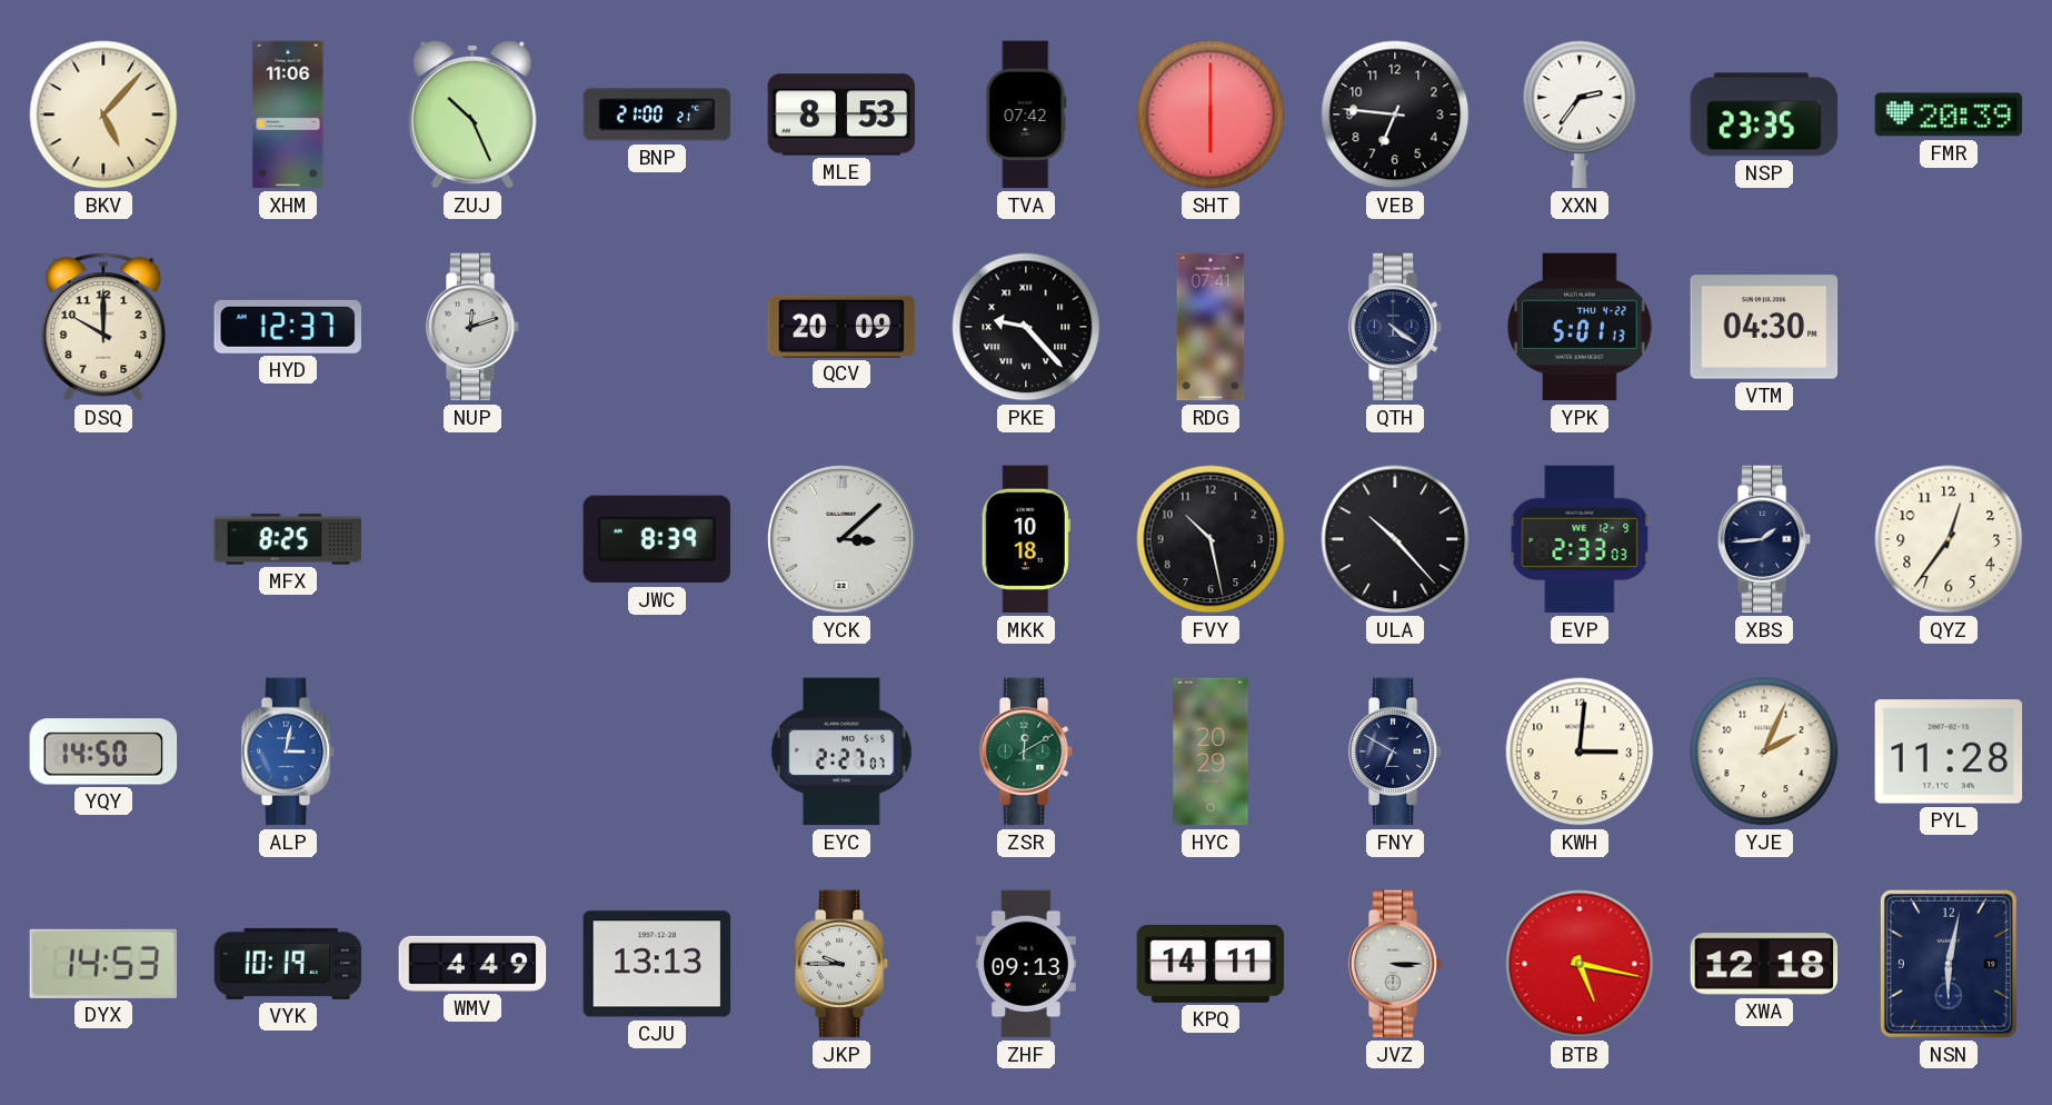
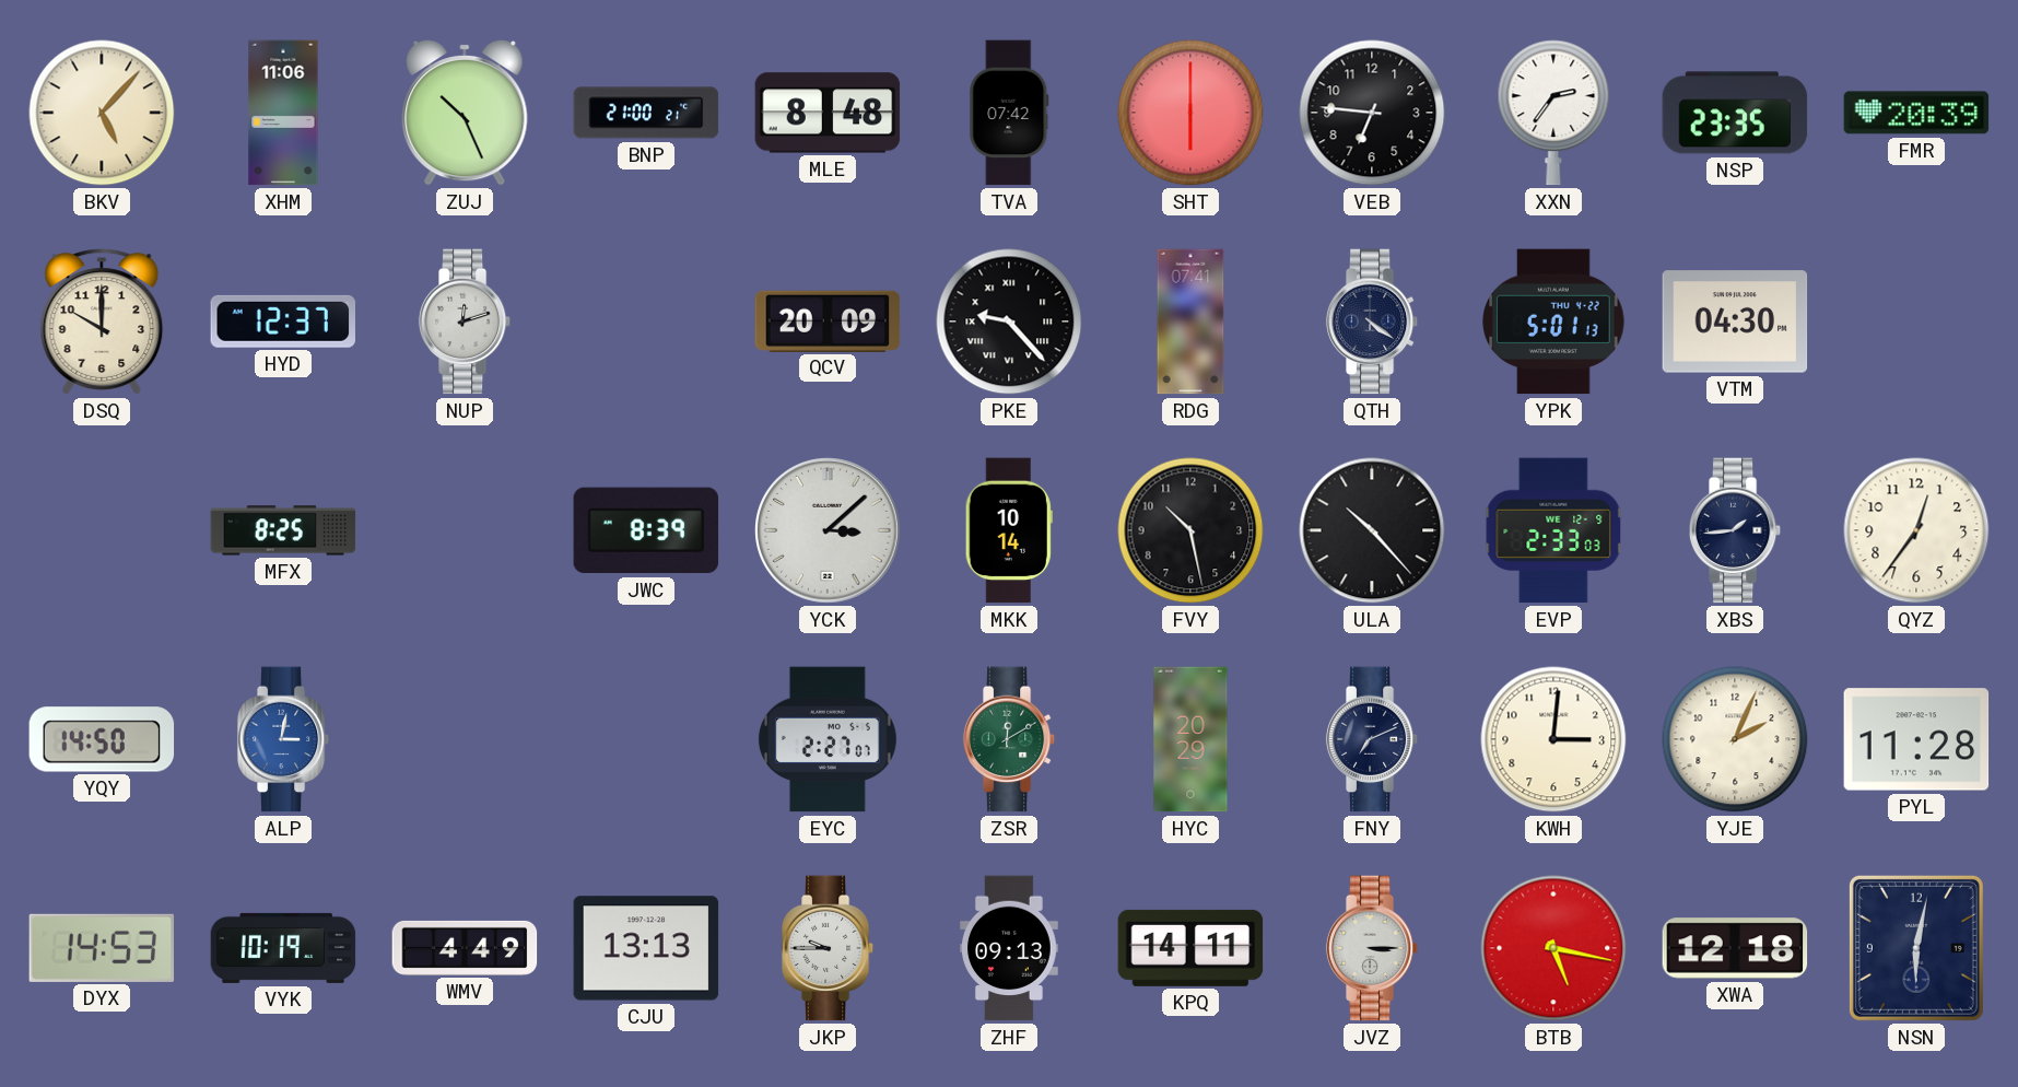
MLE: 8:53 -> 8:48 (828, 113)
MKK: 10:18 -> 10:14 (1009, 530)
FNY: 6:50 -> 7:11 (1372, 739)
